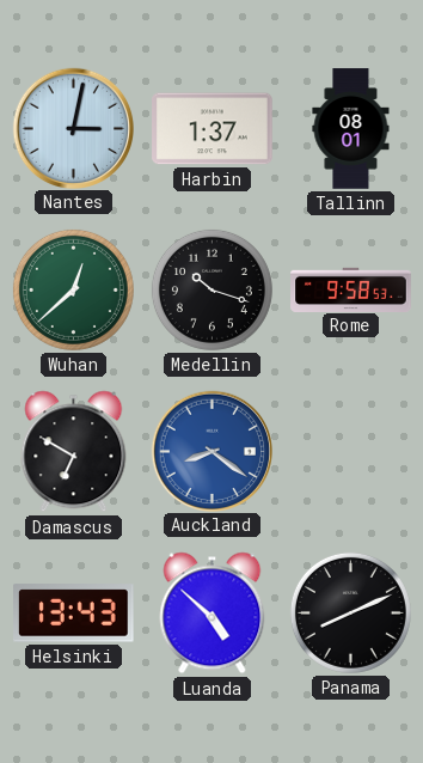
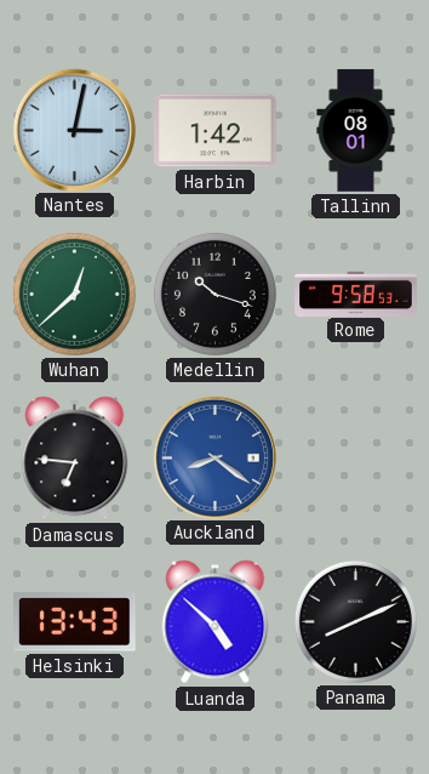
Harbin: 1:37 -> 1:42 (216, 131)
Damascus: 6:50 -> 6:46 (75, 459)
